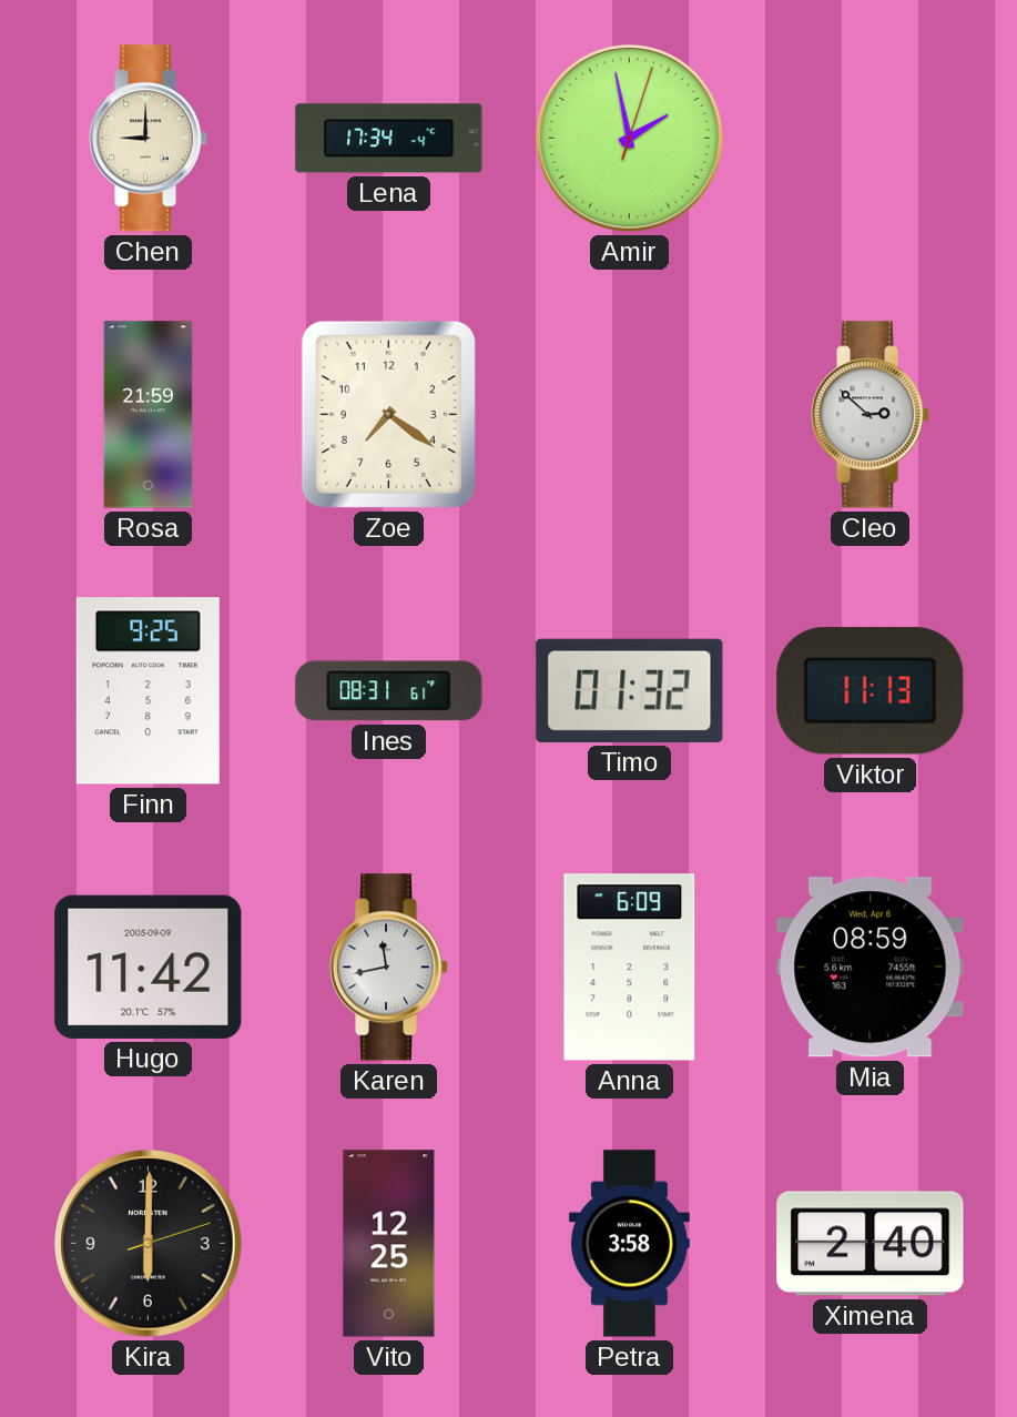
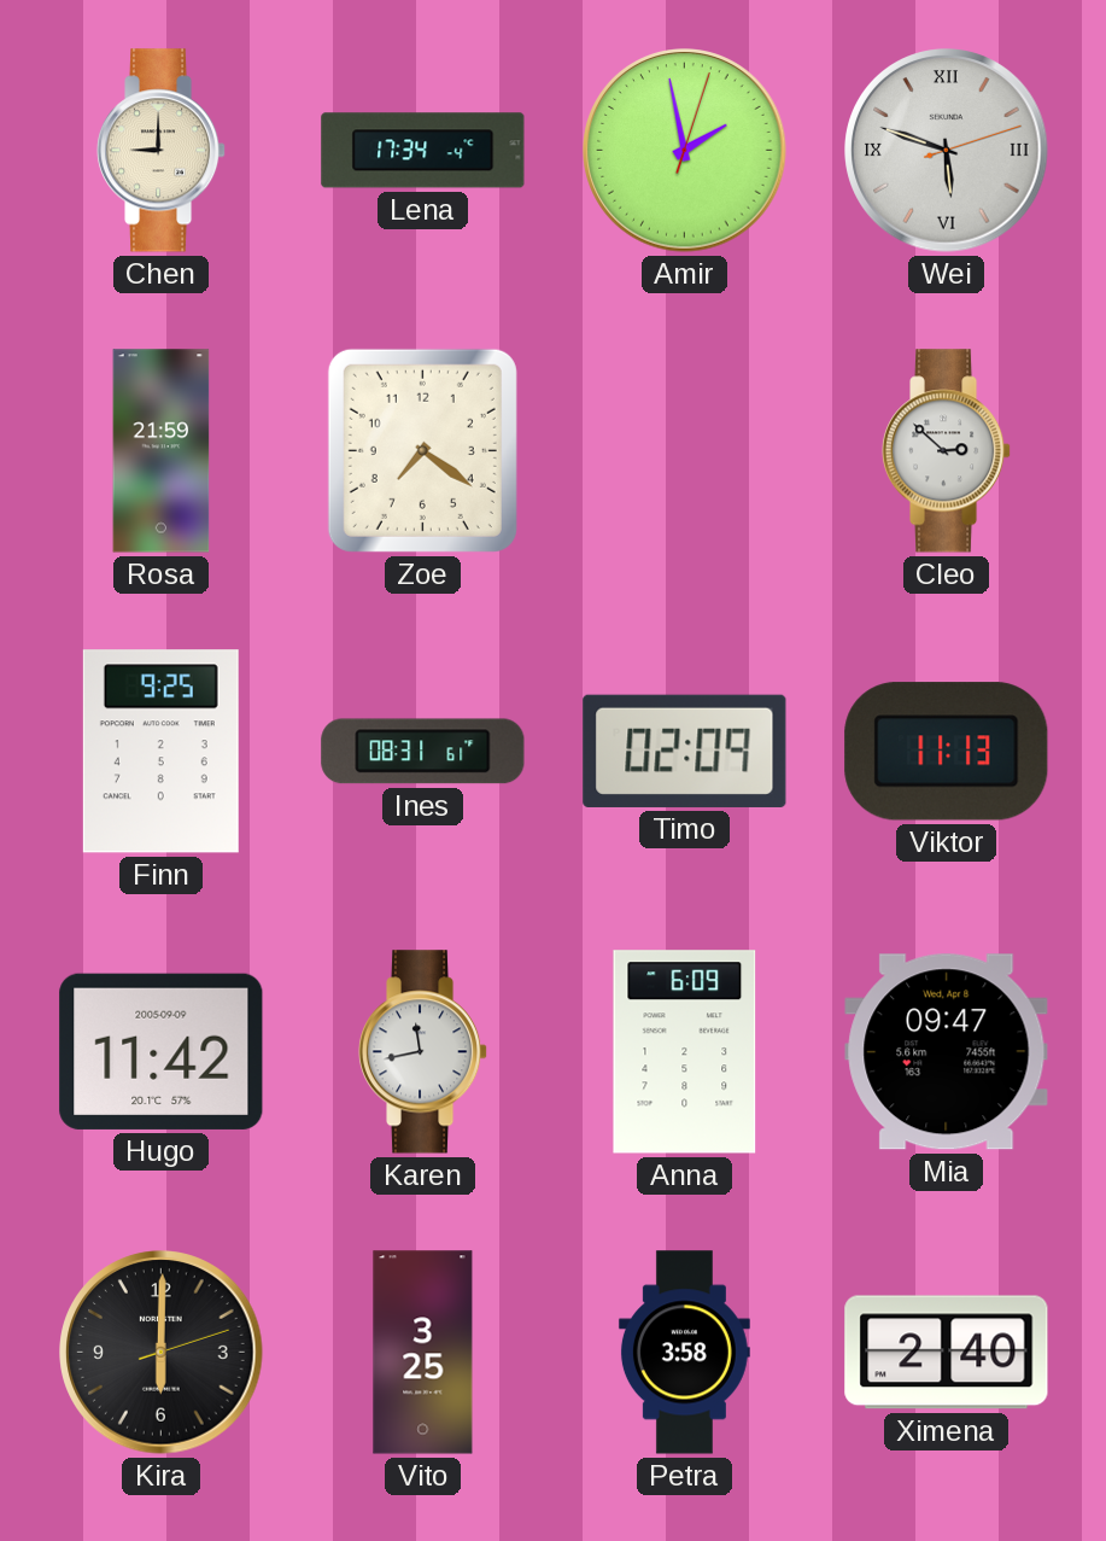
Wei: none -> 5:48 (947, 151)
Timo: 01:32 -> 02:09 (685, 751)
Mia: 08:59 -> 09:47 (947, 1052)
Vito: 12:25 -> 3:25 (423, 1353)
